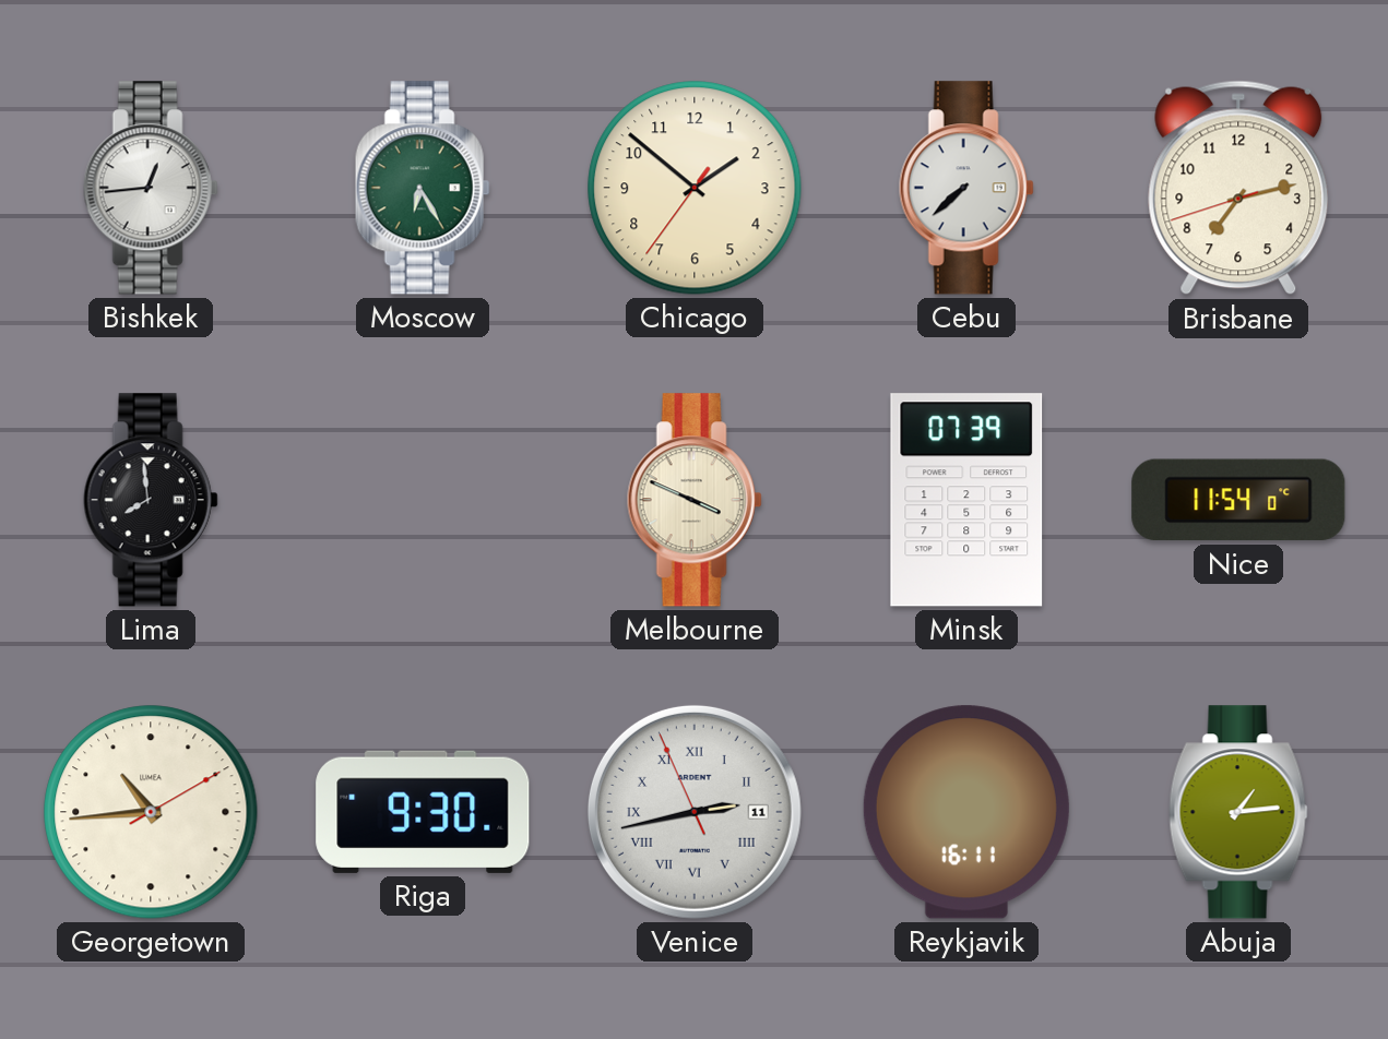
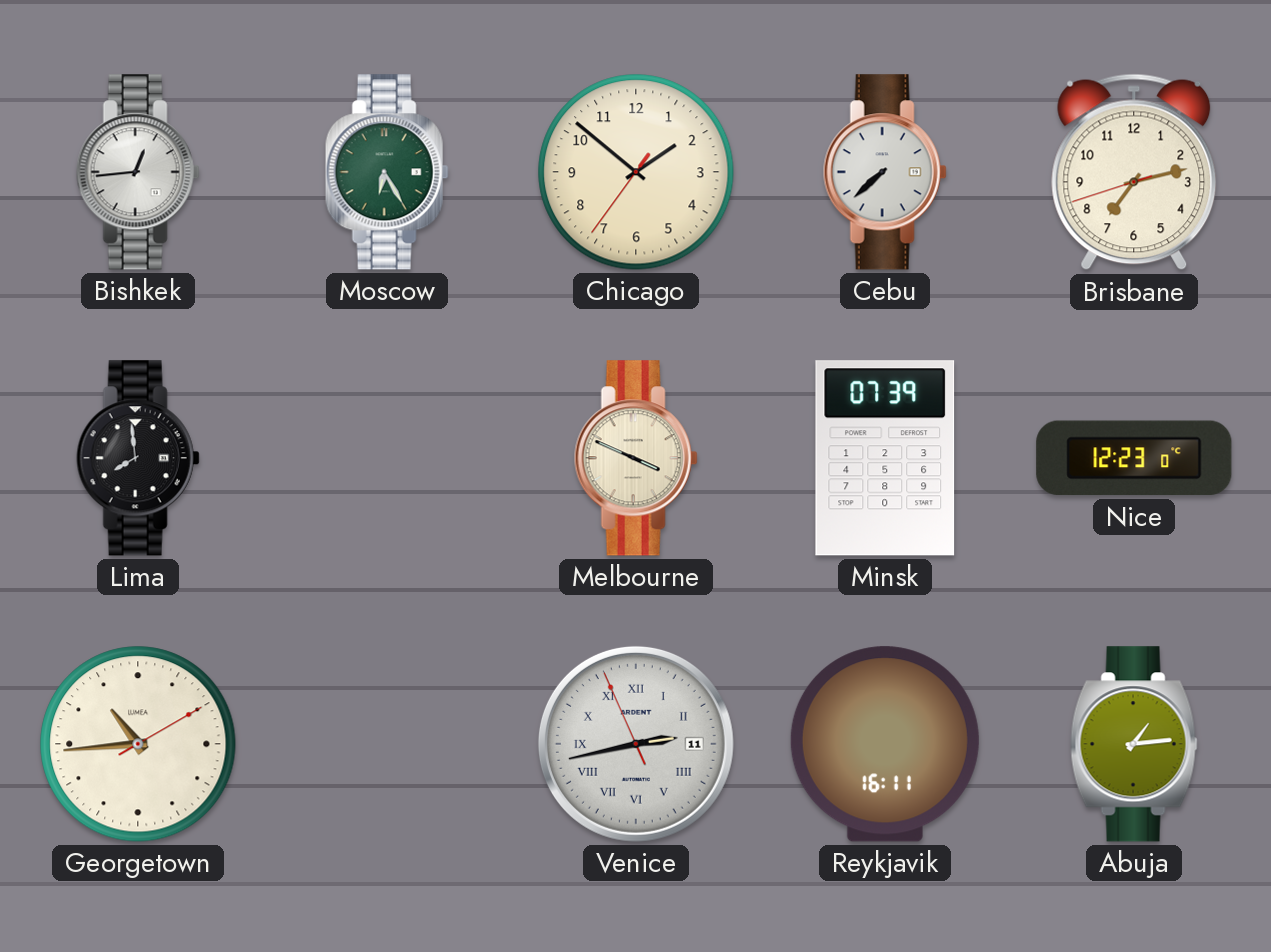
Nice: 11:54 -> 12:23 (1134, 458)
Riga: 9:30 -> none (423, 812)
